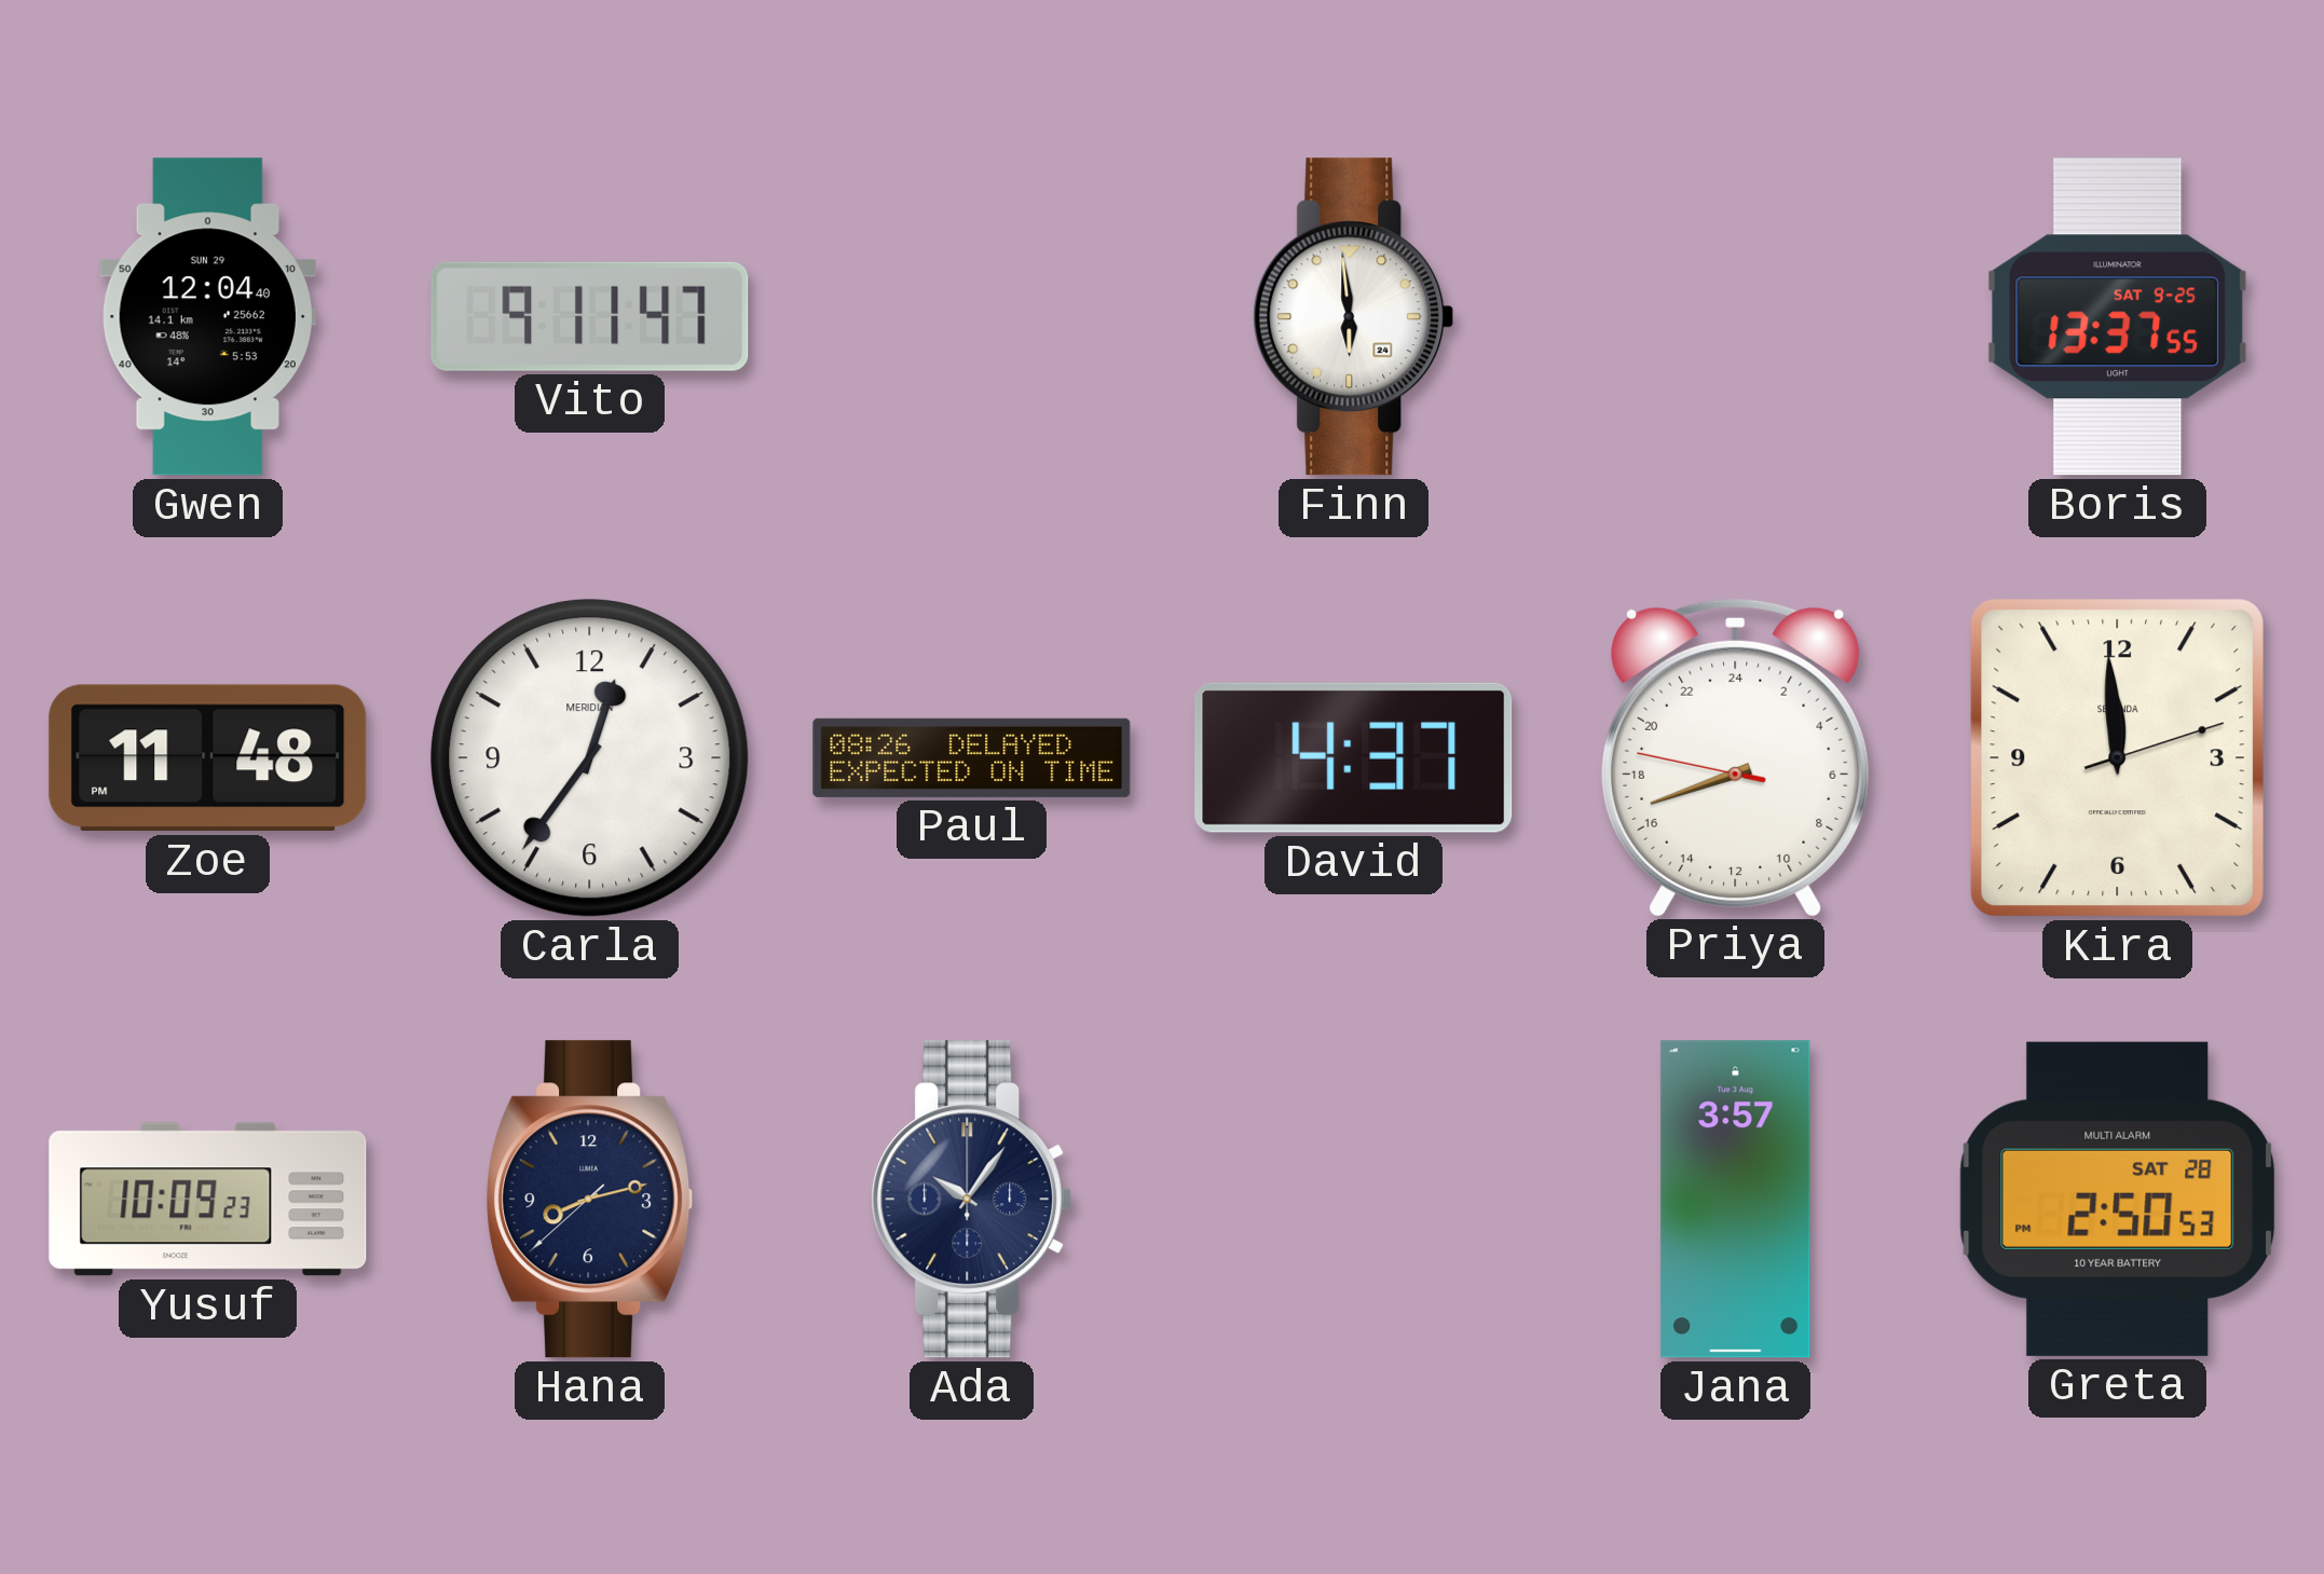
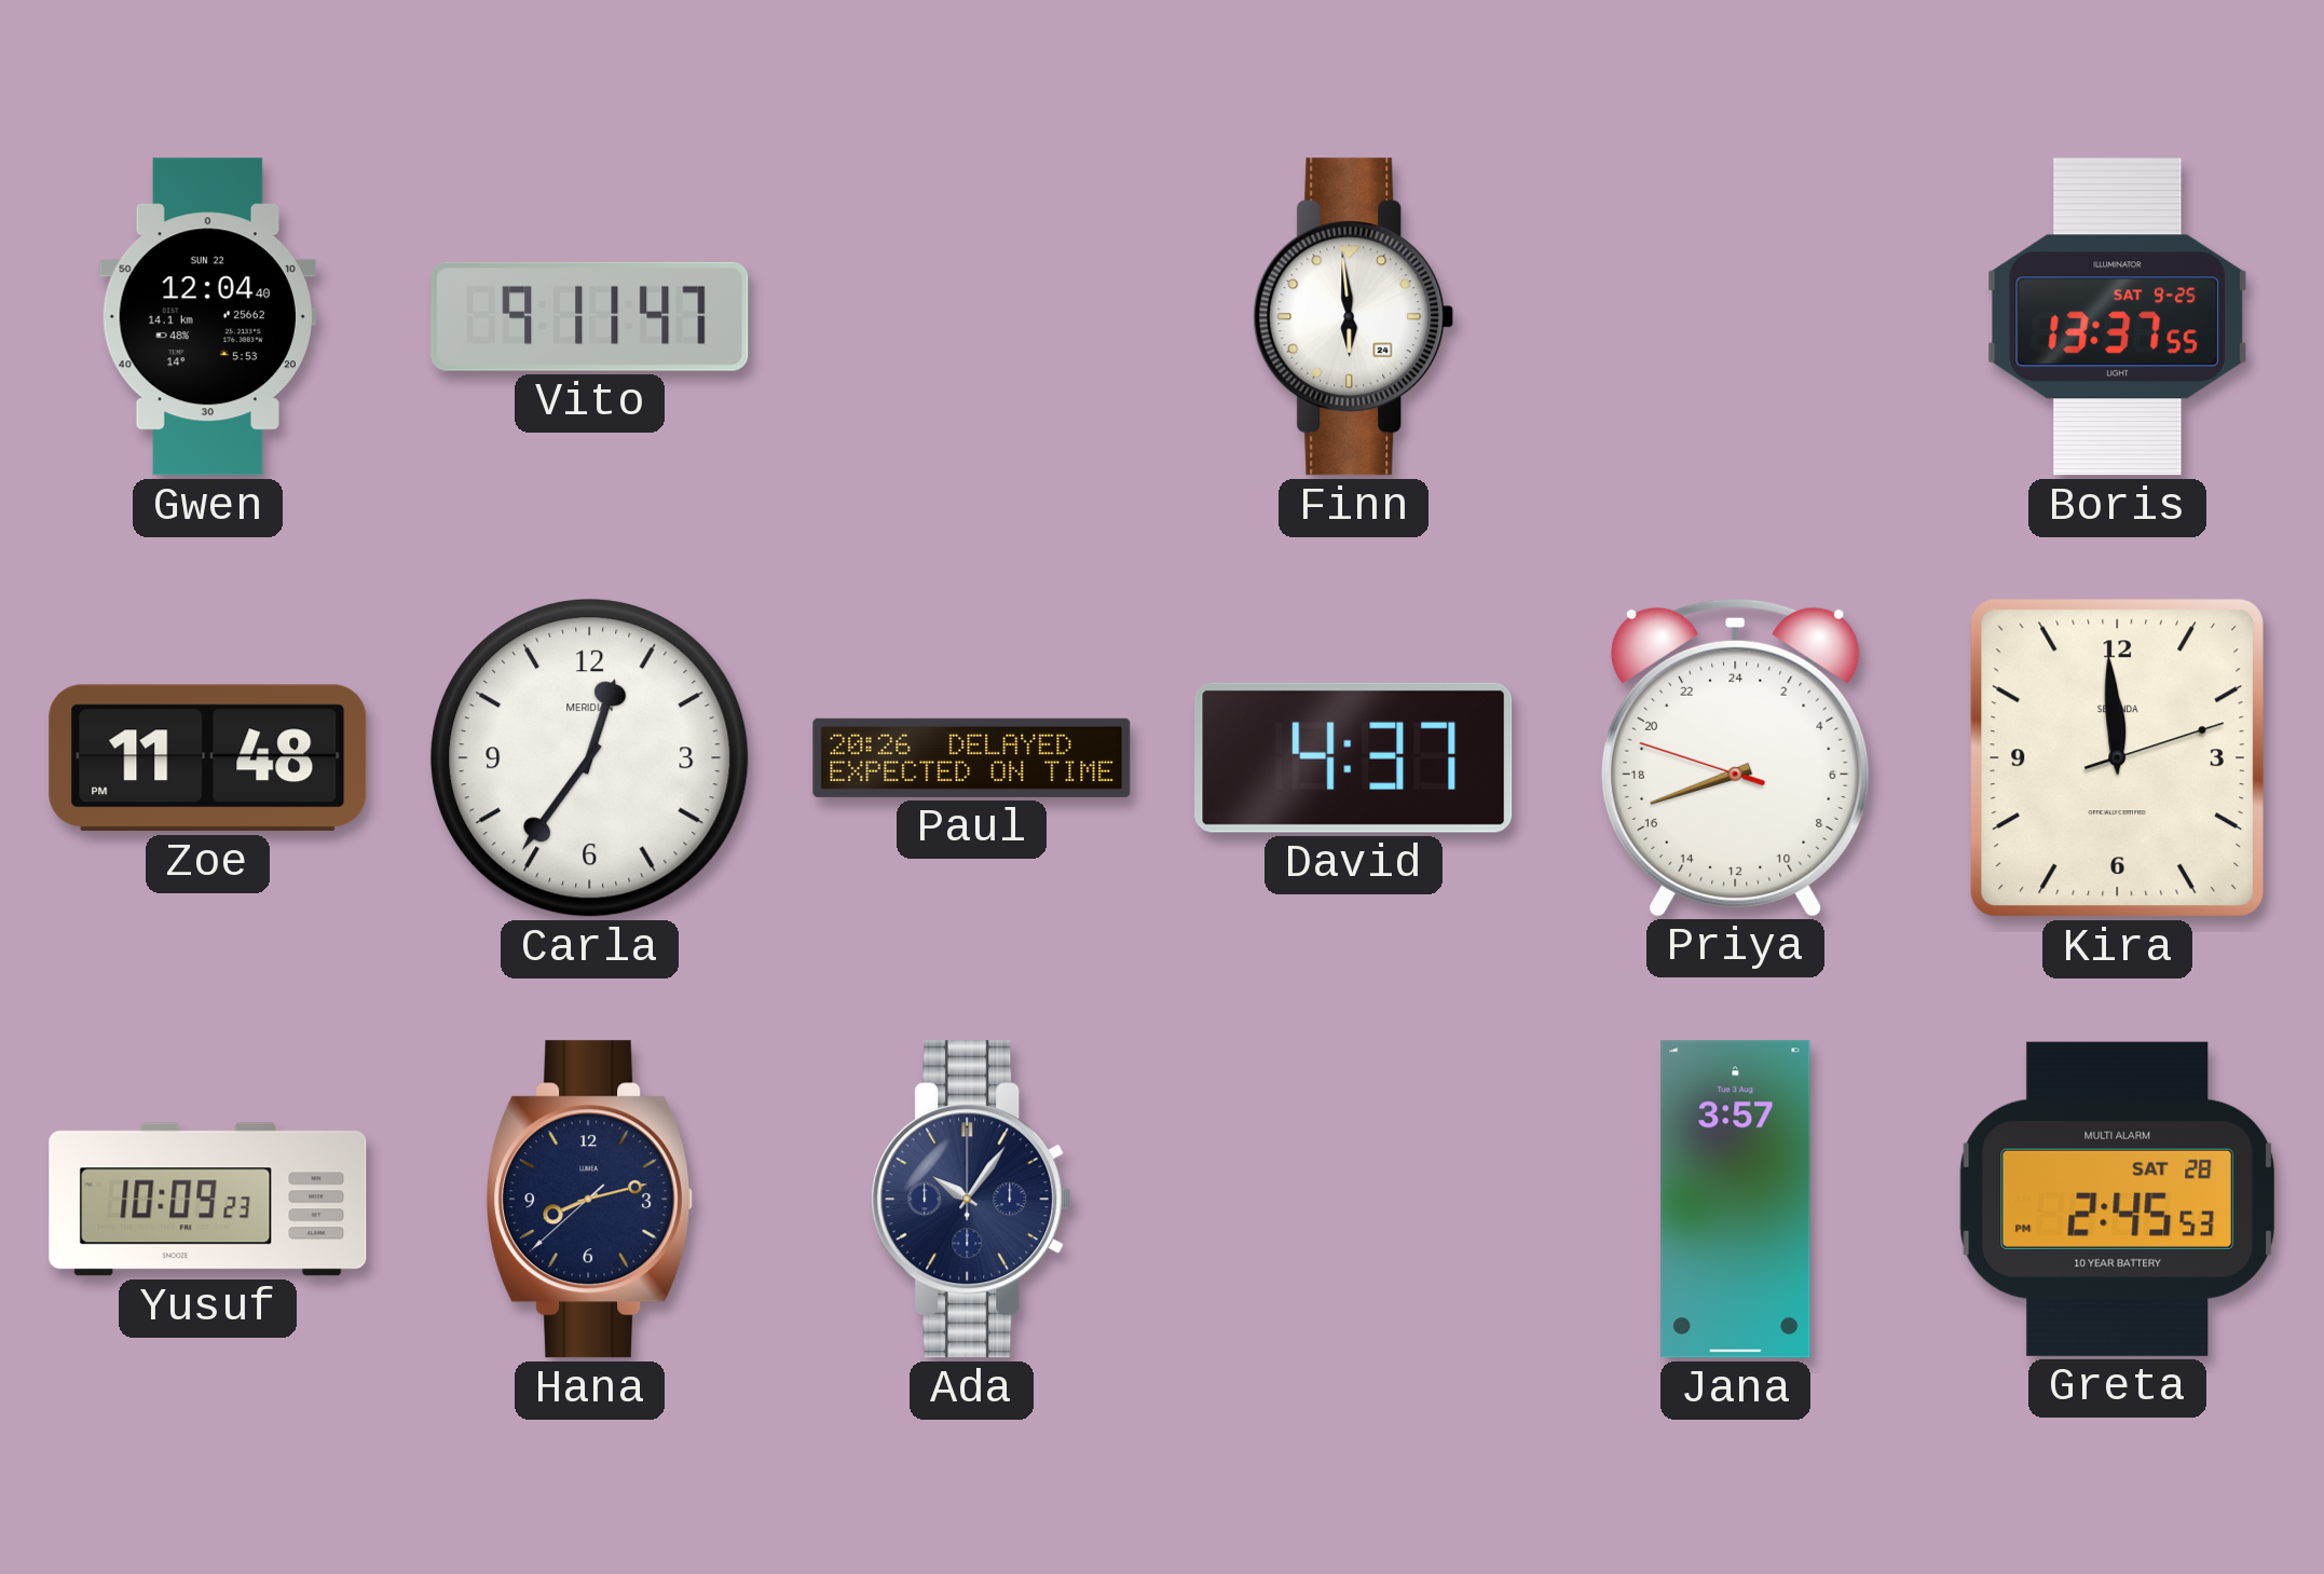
Gwen date: SUN 29 -> SUN 22 (207, 317)
Paul: 08:26 -> 20:26 (972, 757)
Priya: 16:41:47 -> 16:41:48 (1736, 757)
Greta: 2:50 -> 2:45 (2118, 1199)
